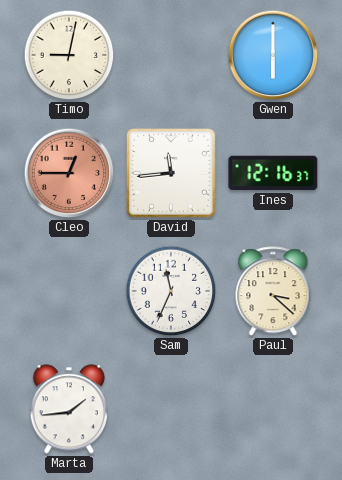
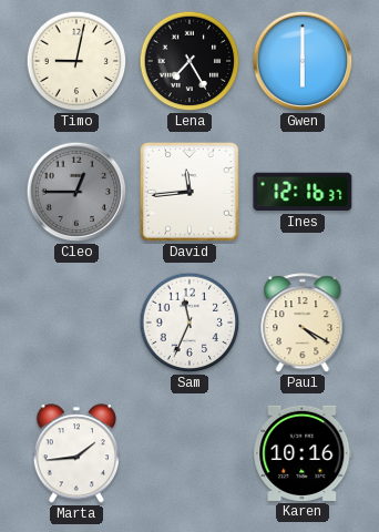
Lena: none -> 7:25 (189, 61)
Cleo dial: salmon -> grey (76, 192)
Paul: 3:22 -> 4:20 (303, 324)
Karen: none -> 10:16 (303, 453)
